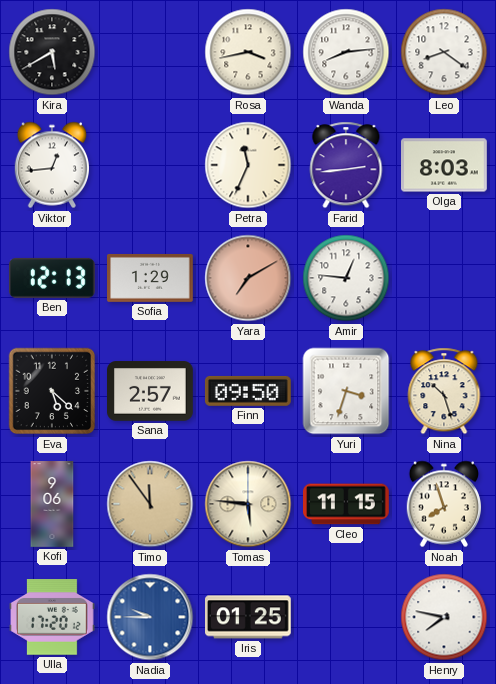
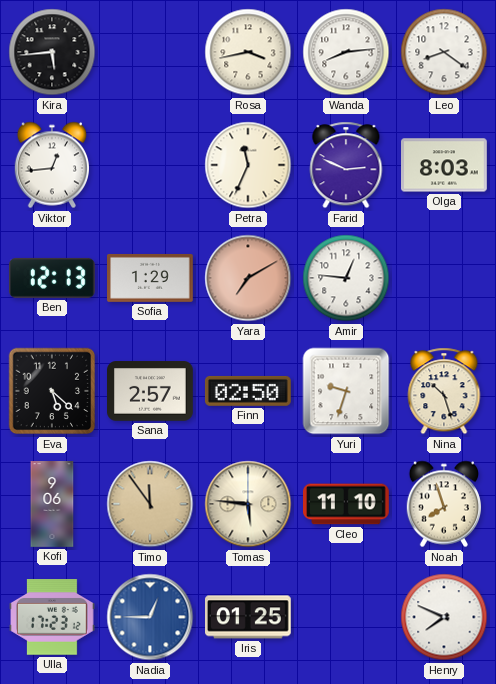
Kira: 5:40 -> 5:44 (52, 52)
Farid: 2:44 -> 2:49 (346, 165)
Finn: 09:50 -> 02:50 (248, 391)
Yuri: 3:33 -> 9:33 (346, 391)
Cleo: 11:15 -> 11:10 (347, 504)
Ulla: 17:20 -> 17:23 (53, 617)
Nadia: 9:45 -> 12:45 (150, 617)
Henry: 7:47 -> 7:49 (444, 617)
